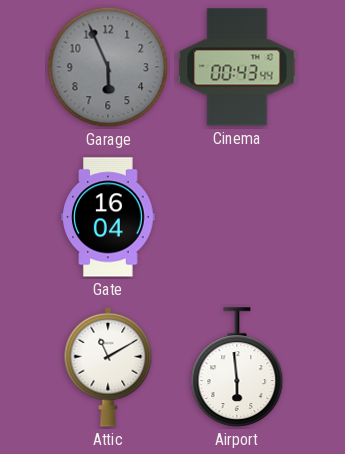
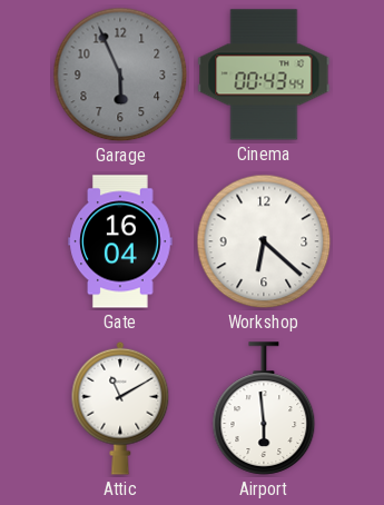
Workshop: none -> 6:22 (264, 241)
